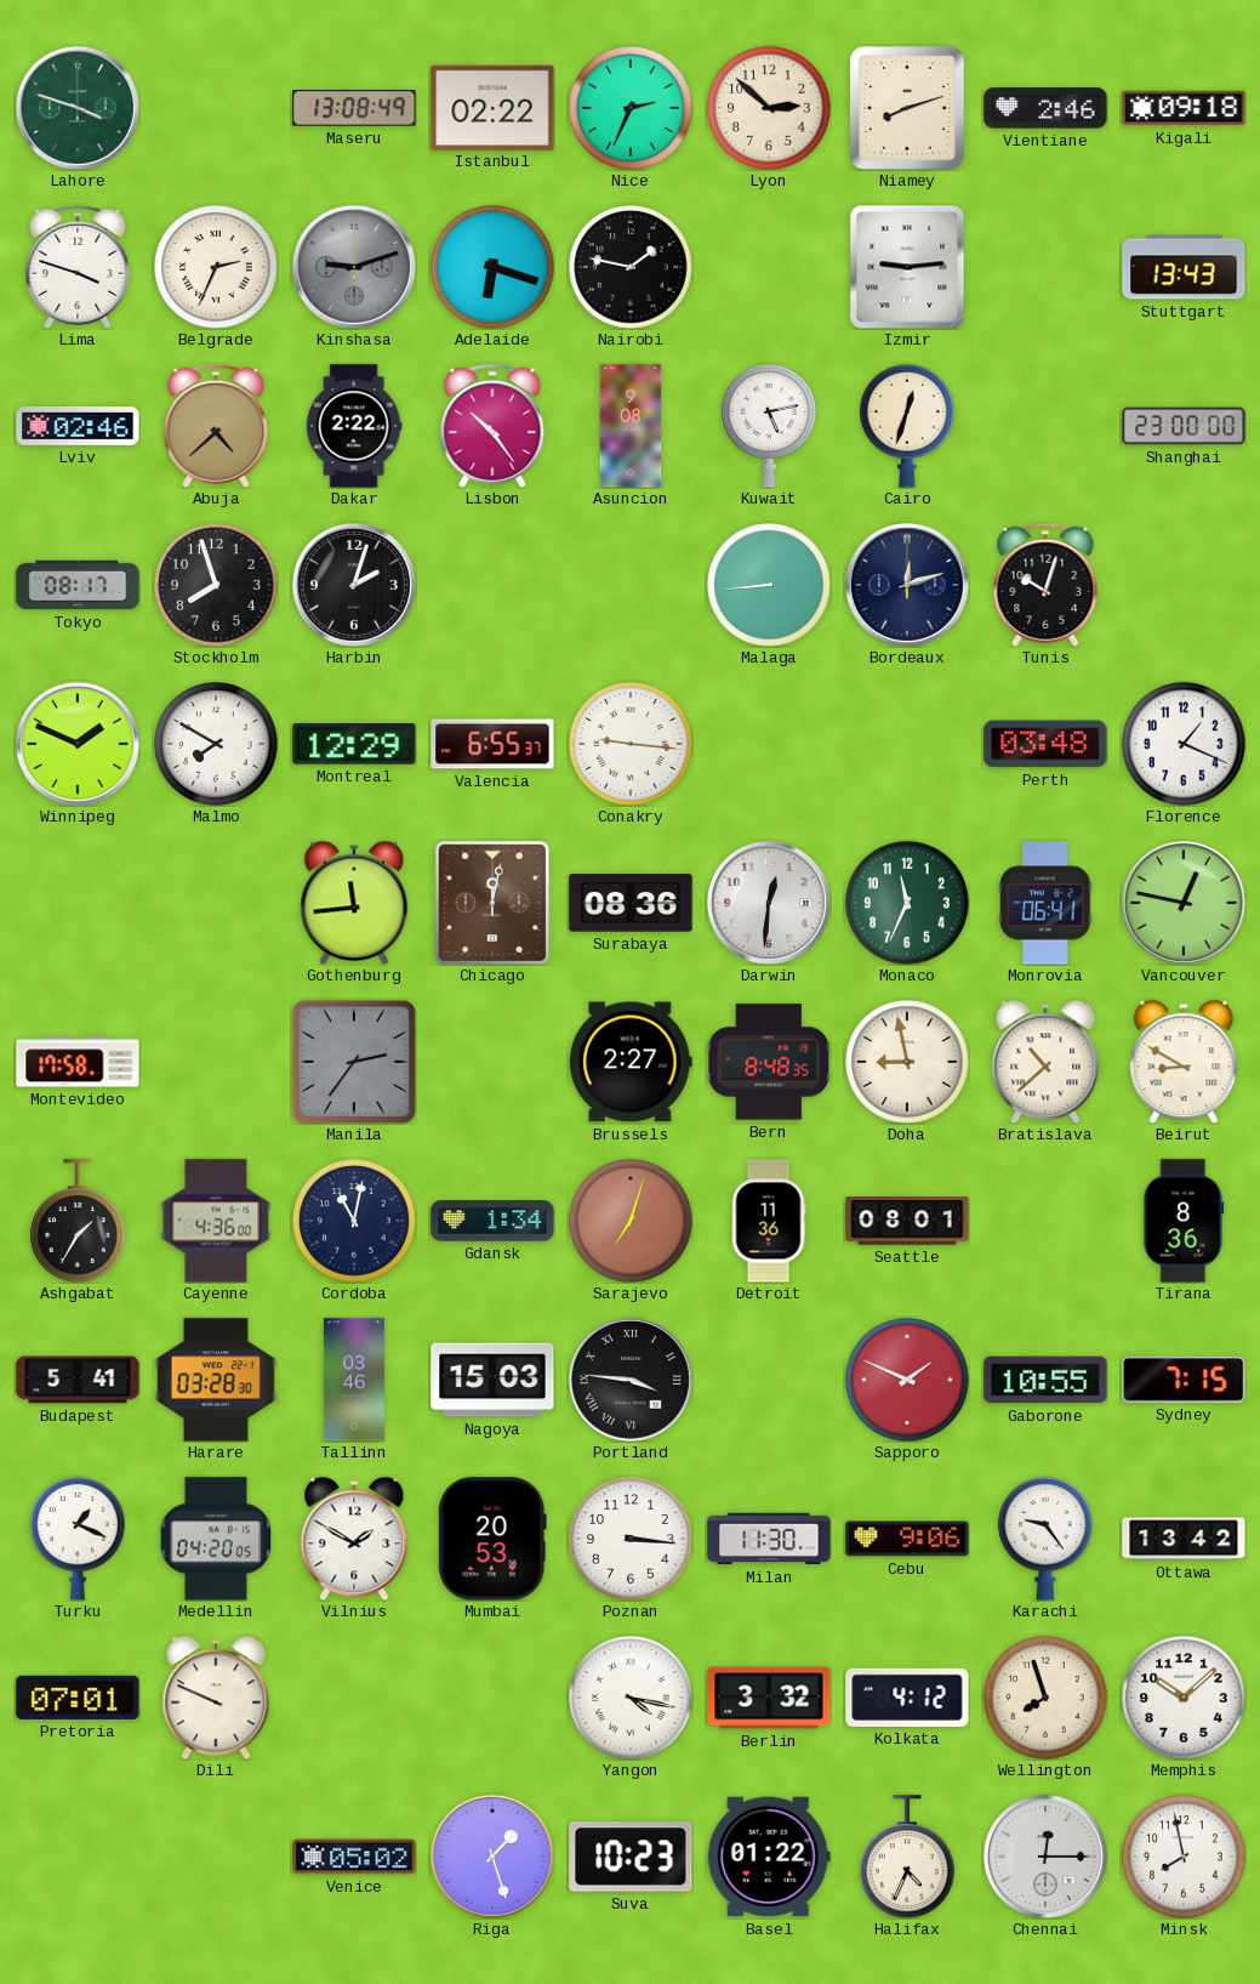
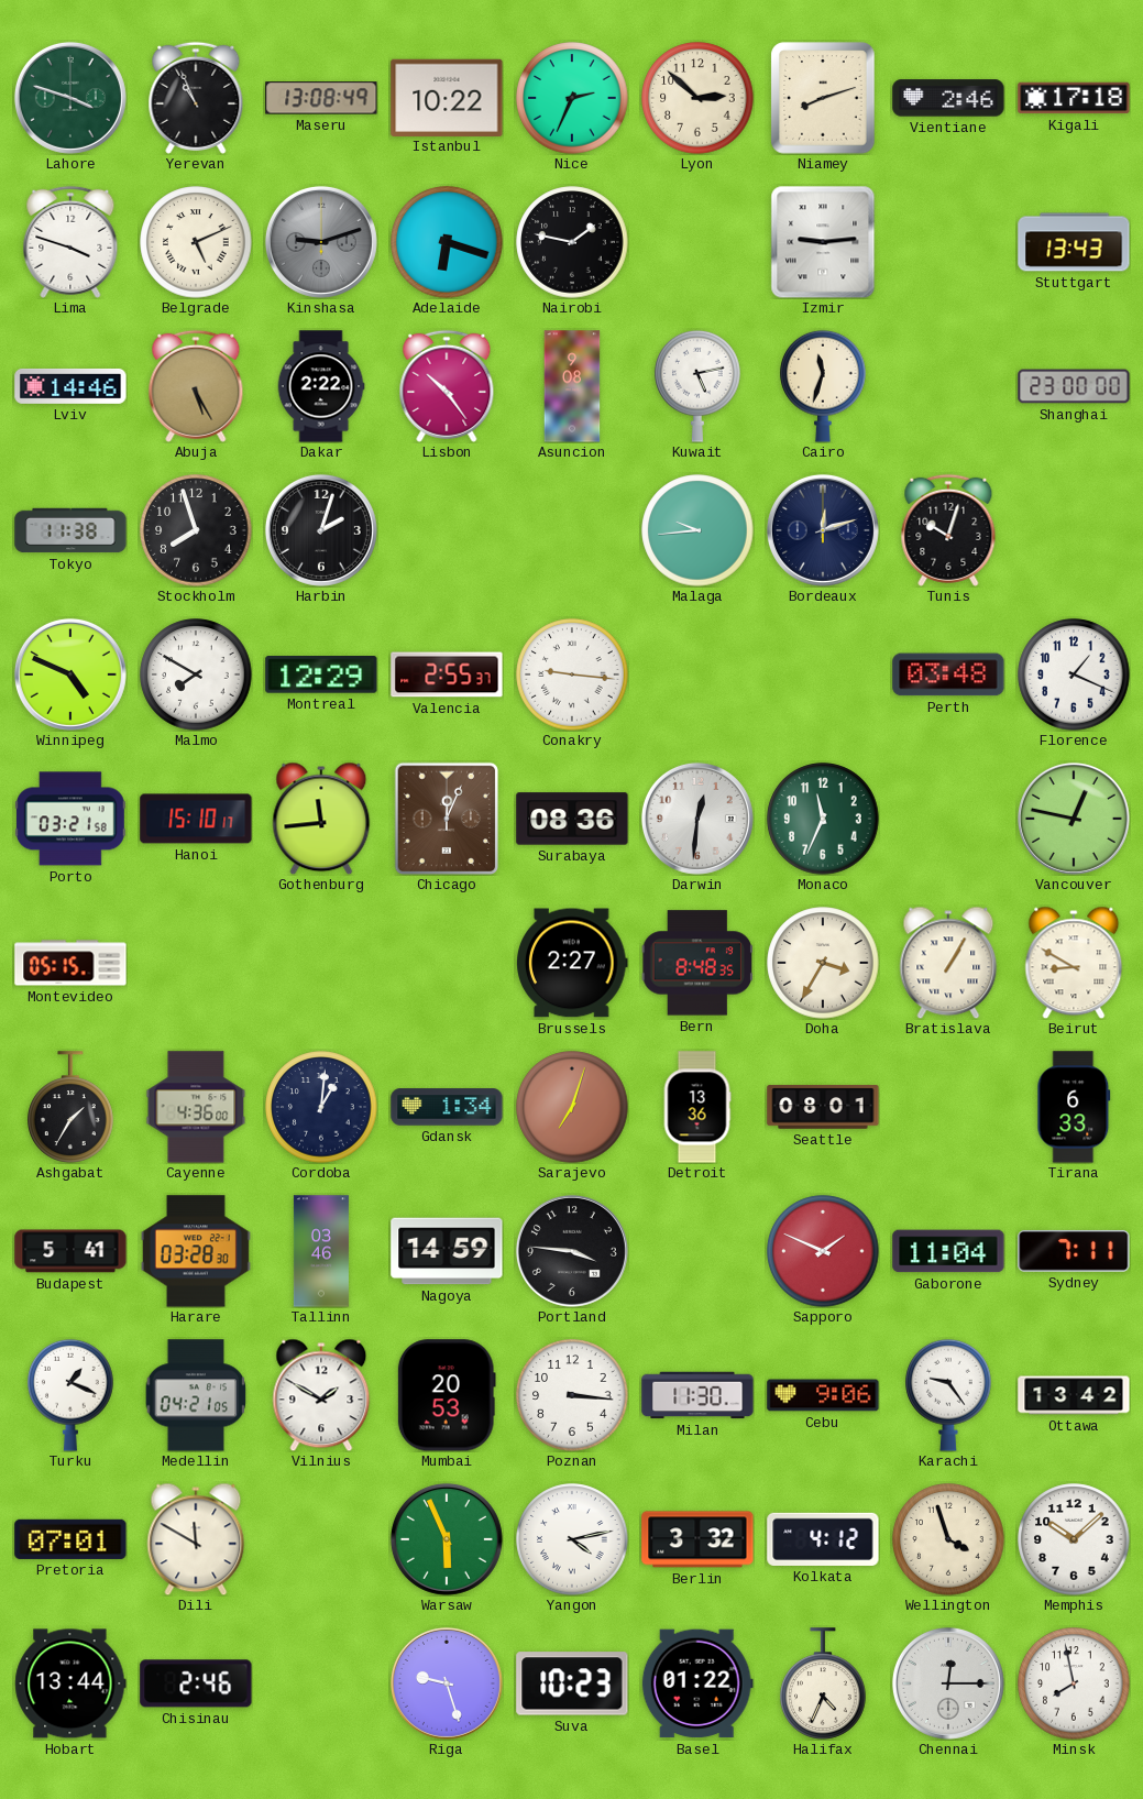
Yerevan: none -> 10:56 (196, 98)
Istanbul: 02:22 -> 10:22 (447, 97)
Kigali: 09:18 -> 17:18 (1074, 98)
Belgrade: 2:34 -> 5:11 (196, 242)
Lviv: 02:46 -> 14:46 (70, 386)
Abuja: 4:38 -> 5:25 (196, 386)
Cairo: 12:33 -> 11:33 (823, 386)
Tokyo: 08:17 -> 11:38 (70, 530)
Malaga: 8:44 -> 9:44 (697, 530)
Winnipeg: 1:49 -> 4:49 (70, 674)
Valencia: 6:55 -> 2:55 (447, 674)
Porto: none -> 03:21 (70, 819)
Hanoi: none -> 15:10 (196, 819)
Chicago: 12:02 -> 12:04 (447, 819)
Monrovia: 06:41 -> none (1047, 903)
Montevideo: 17:58 -> 05:15 (70, 963)
Manila: 2:36 -> none (354, 1062)
Doha: 8:58 -> 3:35 (823, 963)
Bratislava: 10:38 -> 1:05 (948, 963)
Cordoba: 11:02 -> 1:01 (321, 1107)
Detroit: 11:36 -> 13:36 (697, 1107)
Tirana: 8:36 -> 6:33 (1074, 1107)
Nagoya: 15:03 -> 14:59 (447, 1251)
Portland numerals: Roman -> Arabic (572, 1251)
Gaborone: 10:55 -> 11:04 (948, 1251)
Sydney: 7:15 -> 7:11 (1074, 1251)
Medellin: 04:20 -> 04:21 (196, 1395)
Dili: 9:49 -> 11:50 (196, 1539)
Warsaw: none -> 5:56 (447, 1539)
Yangon: 4:17 -> 4:13 (572, 1539)
Wellington: 7:57 -> 3:57 (948, 1539)
Hobart: none -> 13:44 (70, 1683)
Chisinau: none -> 2:46 (196, 1683)
Venice: 05:02 -> none (354, 1857)
Riga: 1:27 -> 9:27 (447, 1683)
